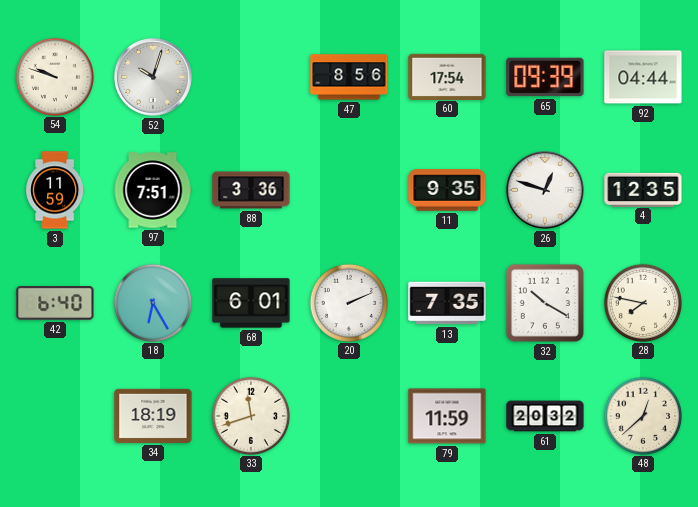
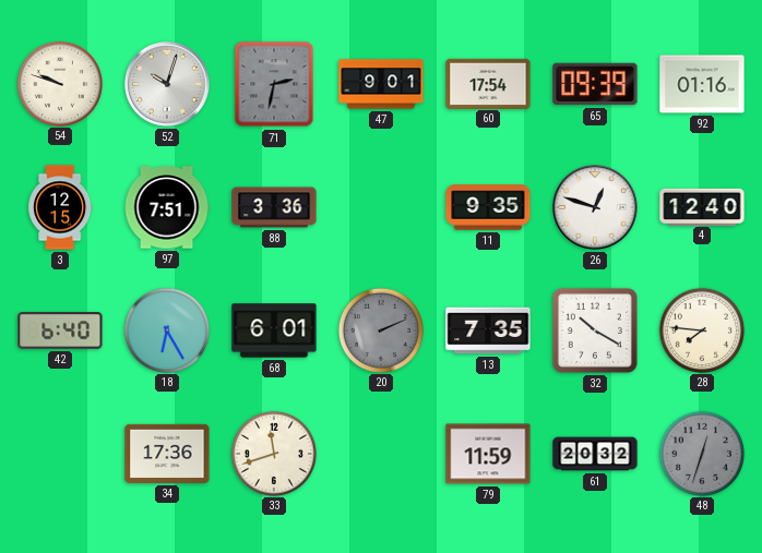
71: none -> 2:32 (274, 84)
47: 8:56 -> 9:01 (381, 84)
92: 04:44 -> 01:16 (702, 84)
3: 11:59 -> 12:15 (60, 207)
4: 12:35 -> 12:40 (702, 206)
20 dial: white -> grey (380, 329)
28: 7:47 -> 7:46 (701, 329)
34: 18:19 -> 17:36 (167, 454)
48: 12:38 -> 12:33 (701, 453)
48 dial: cream -> grey (701, 453)
